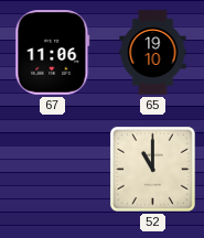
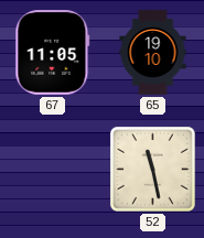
67: 11:06 -> 11:05 (53, 53)
52: 11:00 -> 11:28 (152, 169)
